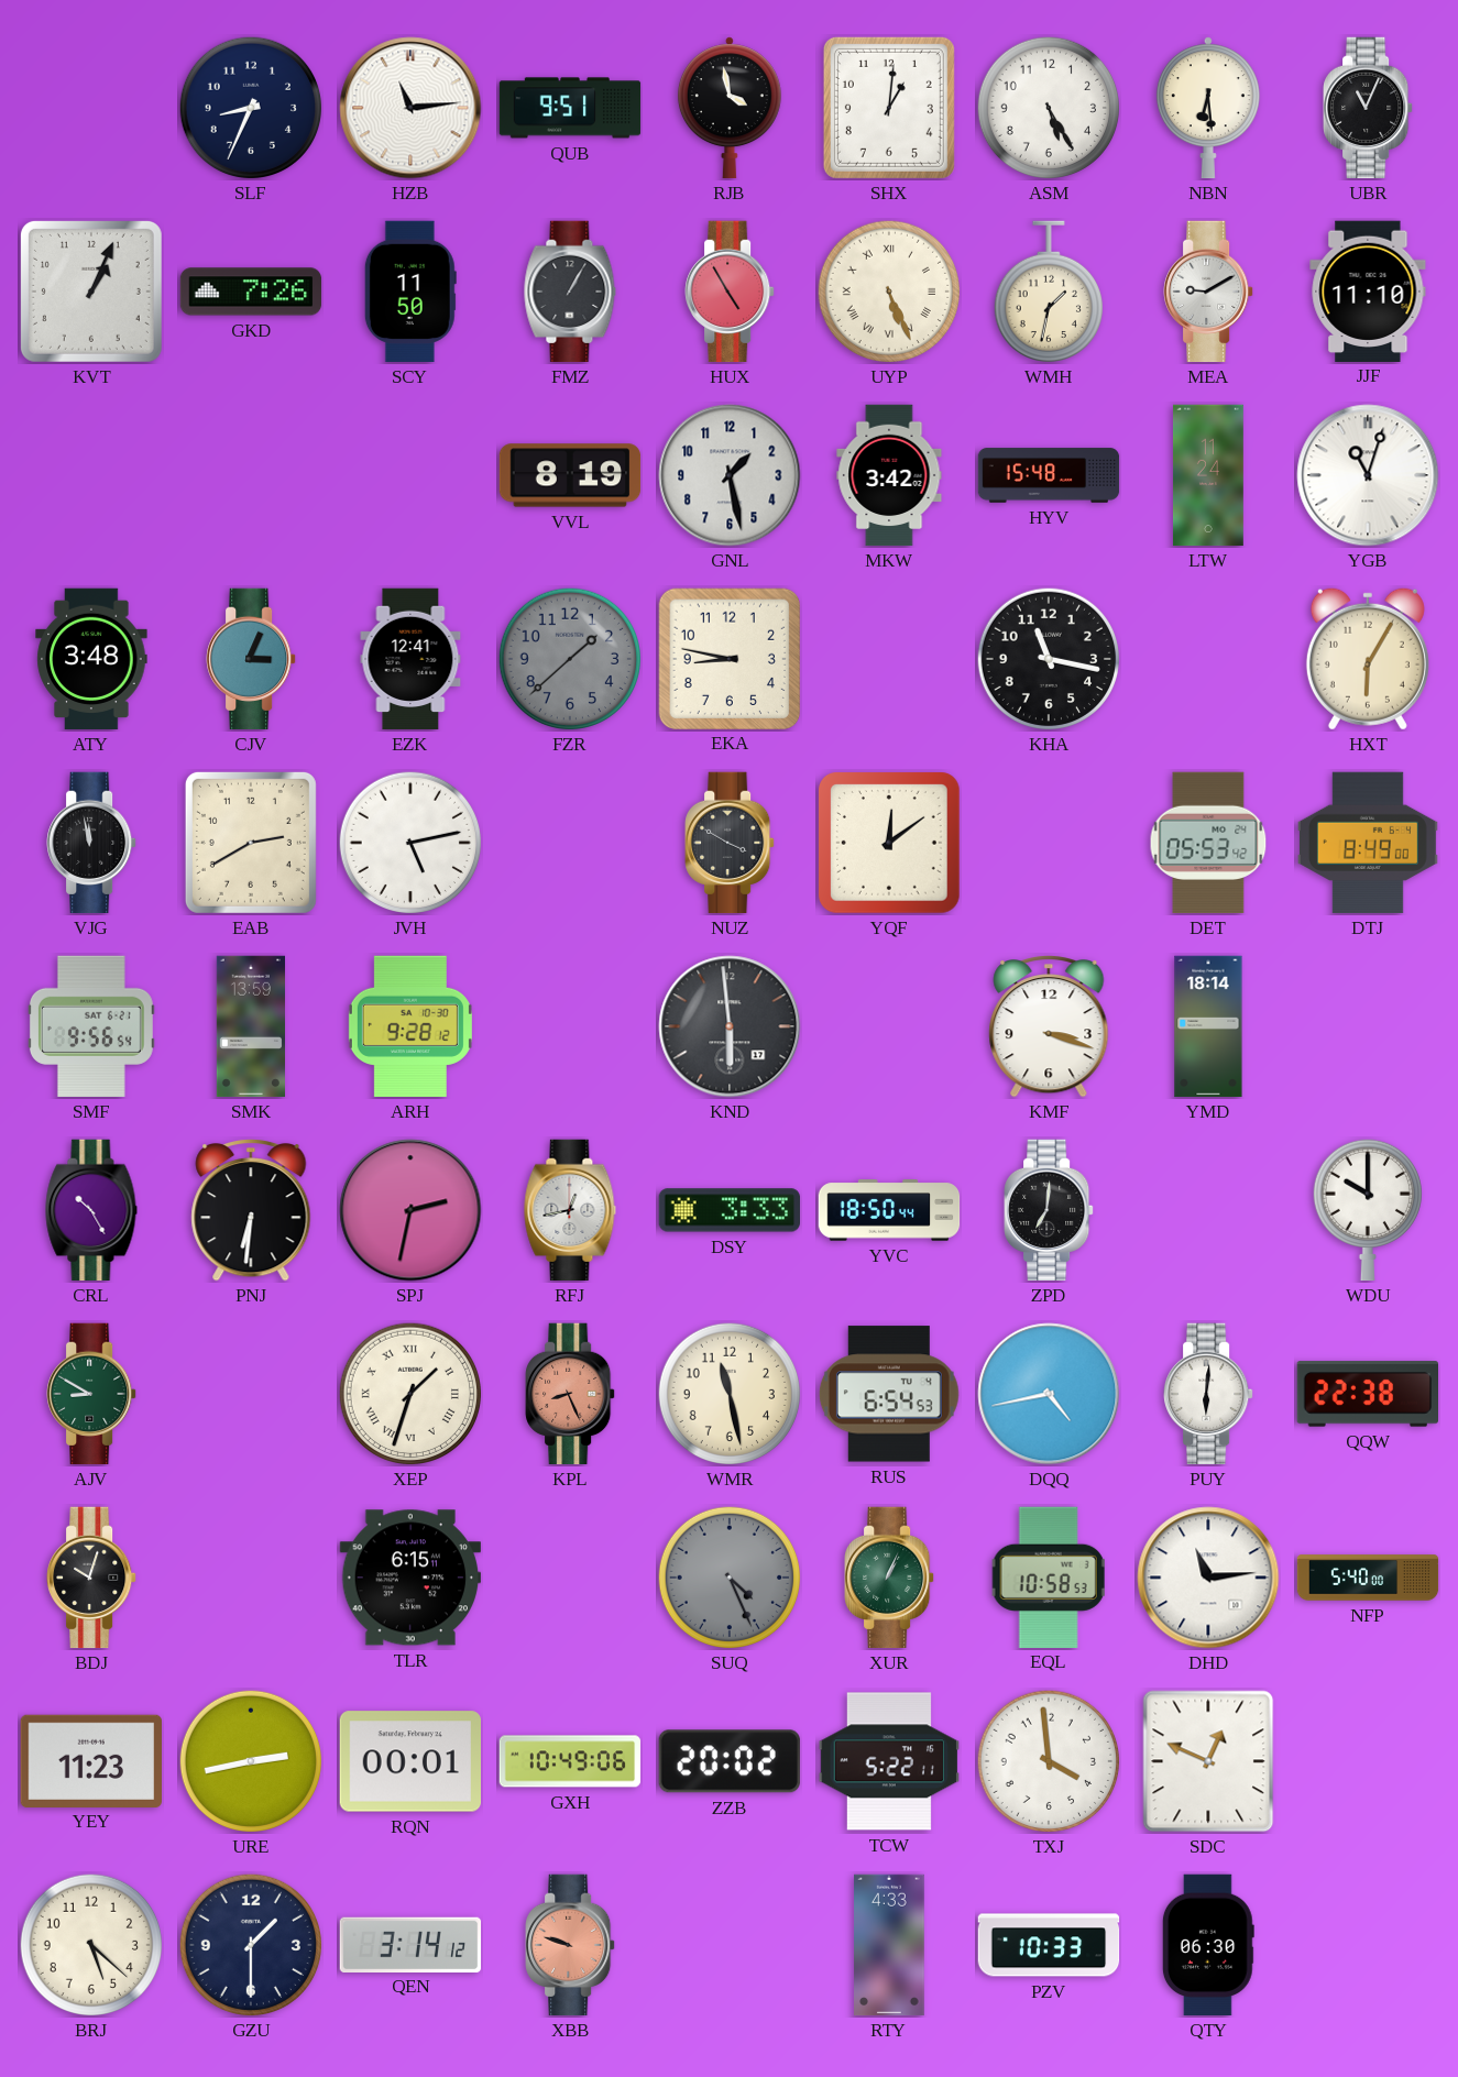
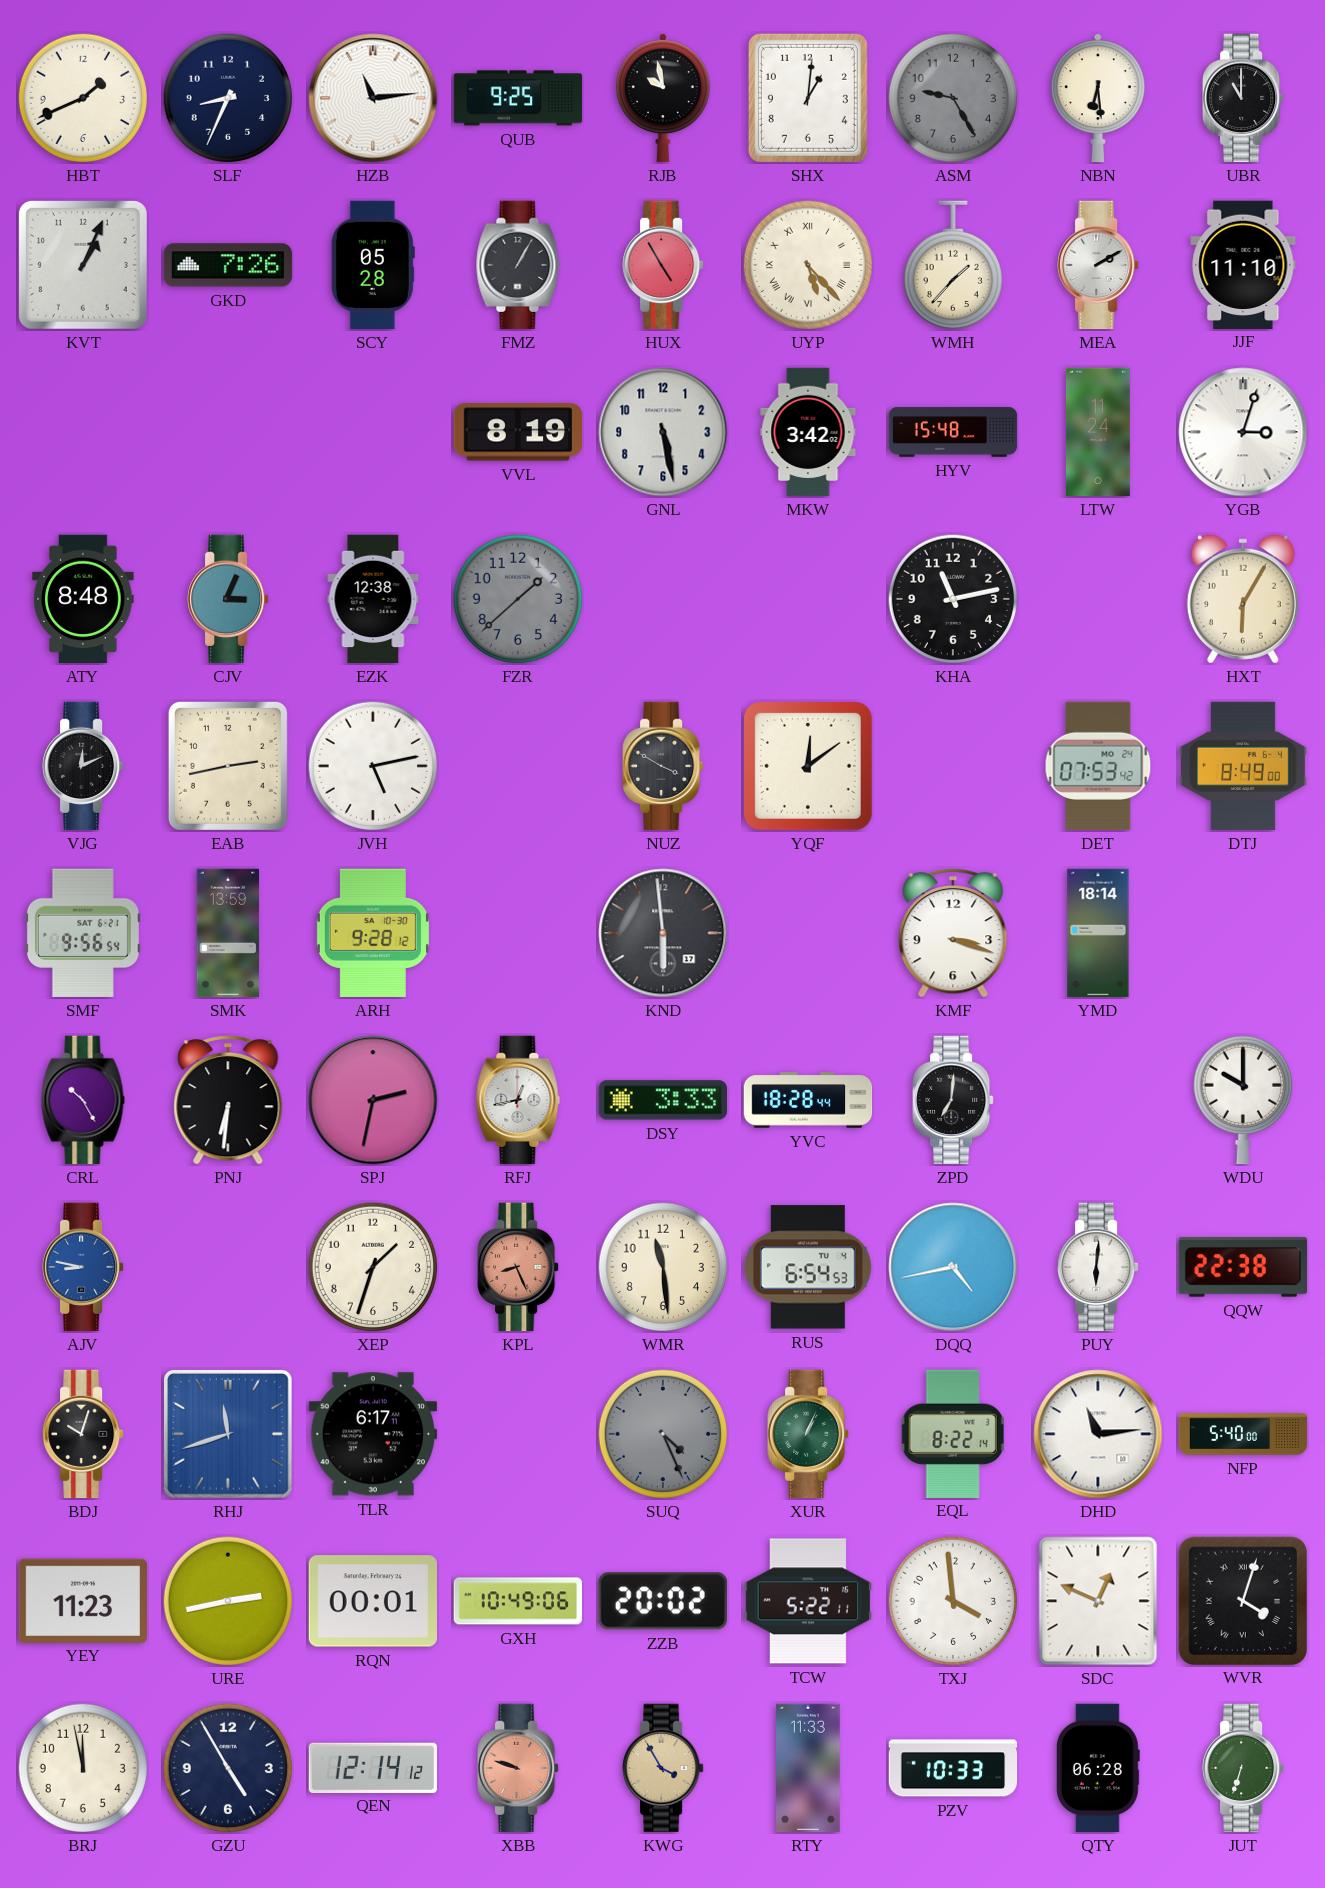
HBT: none -> 1:41 (82, 97)
QUB: 9:51 -> 9:25 (518, 98)
RJB: 3:58 -> 9:58 (663, 98)
ASM: 5:25 -> 9:25 (952, 97)
ASM dial: white -> grey (952, 97)
UBR: 11:04 -> 11:00 (1243, 98)
SCY: 11:50 -> 05:28 (373, 265)
UYP: 5:26 -> 5:23 (807, 264)
WMH: 1:32 -> 1:37 (953, 265)
MEA: 9:10 -> 2:10 (1098, 265)
GNL: 1:28 -> 5:28 (663, 432)
YGB: 11:03 -> 3:03 (1243, 432)
ATY: 3:48 -> 8:48 (83, 599)
EZK: 12:41 -> 12:38 (373, 599)
EKA: 8:47 -> none (728, 658)
KHA: 11:17 -> 11:13 (952, 598)
VJG: 11:58 -> 12:11 (83, 766)
EAB: 2:40 -> 2:43 (228, 766)
DET: 05:53 -> 07:53 (1098, 766)
YVC: 18:50 -> 18:28 (808, 1100)
AJV: 8:50 -> 8:47 (83, 1267)
AJV dial: green -> blue (83, 1267)
XEP numerals: Roman -> Arabic (372, 1266)
WMR: 11:28 -> 11:29 (662, 1266)
RHJ: none -> 11:42 (228, 1434)
TLR: 6:15 -> 6:17 (372, 1434)
EQL: 10:58 -> 8:22 (953, 1433)
WVR: none -> 4:03 (1242, 1600)
BRJ: 5:22 -> 11:58 (82, 1767)
GZU: 1:30 -> 4:55 (227, 1767)
QEN: 3:14 -> 12:14 (373, 1767)
KWG: none -> 3:55 (663, 1768)
RTY: 4:33 -> 11:33 (808, 1768)
QTY: 06:30 -> 06:28 (1098, 1768)
JUT: none -> 6:33 (1243, 1768)
